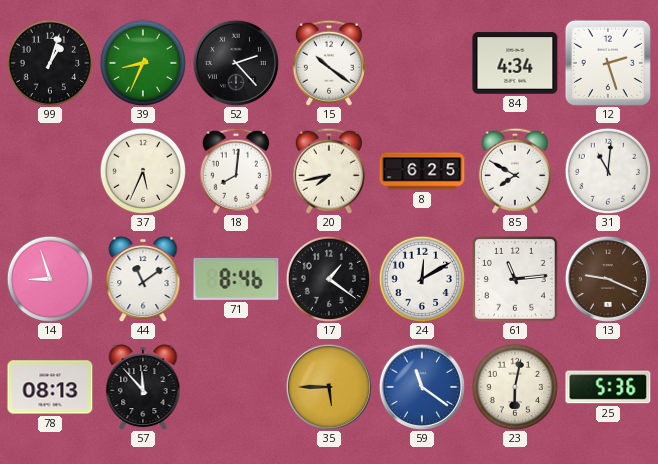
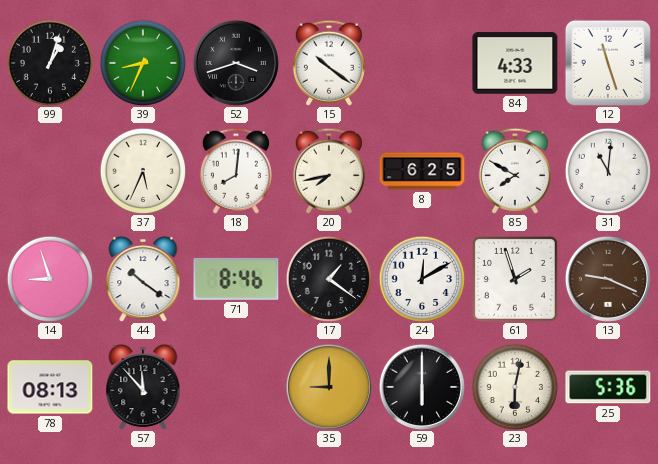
52: 2:23 -> 3:42 (236, 63)
84: 4:34 -> 4:33 (515, 63)
12: 2:27 -> 11:27 (608, 63)
44: 11:09 -> 10:21 (143, 279)
61: 11:14 -> 1:57 (515, 279)
35: 5:45 -> 9:00 (329, 387)
59: 11:21 -> 6:00 (422, 387)
59 dial: blue -> black (422, 387)
